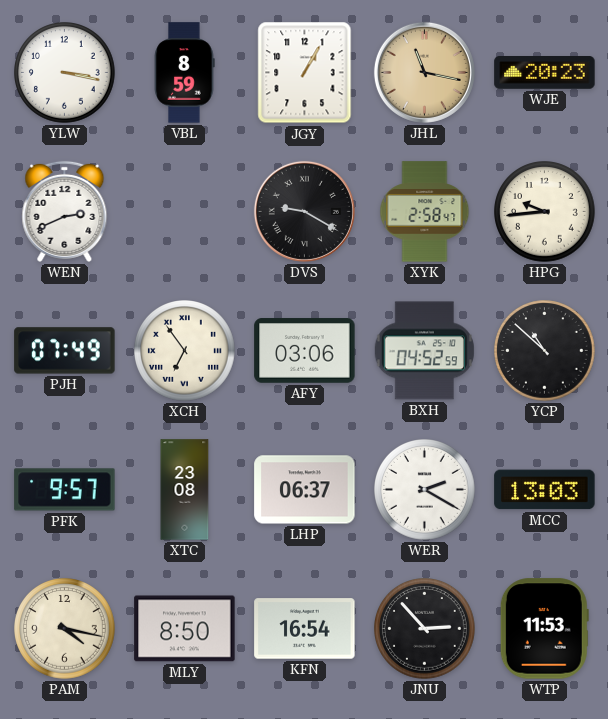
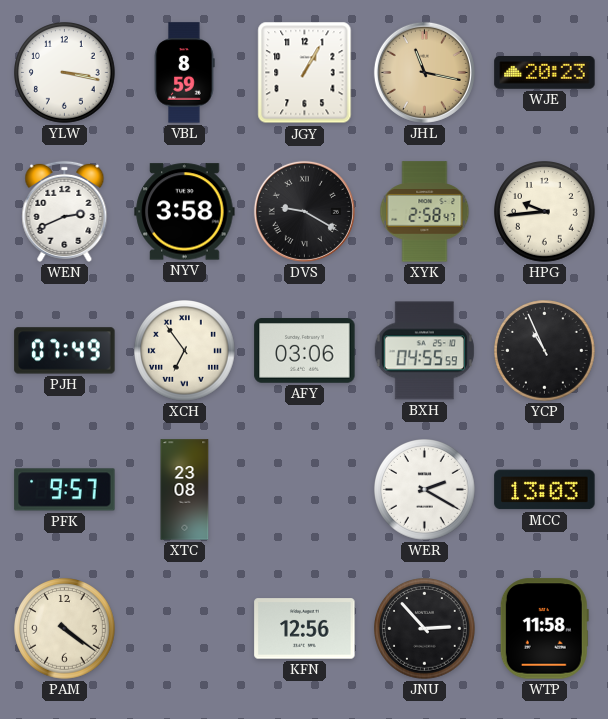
NYV: none -> 3:58 (185, 212)
BXH: 04:52 -> 04:55 (424, 351)
YCP: 10:52 -> 10:56 (545, 351)
LHP: 06:37 -> none (305, 490)
PAM: 4:17 -> 4:21 (65, 629)
MLY: 8:50 -> none (185, 629)
KFN: 16:54 -> 12:56 (305, 629)
WTP: 11:53 -> 11:58 (544, 629)
